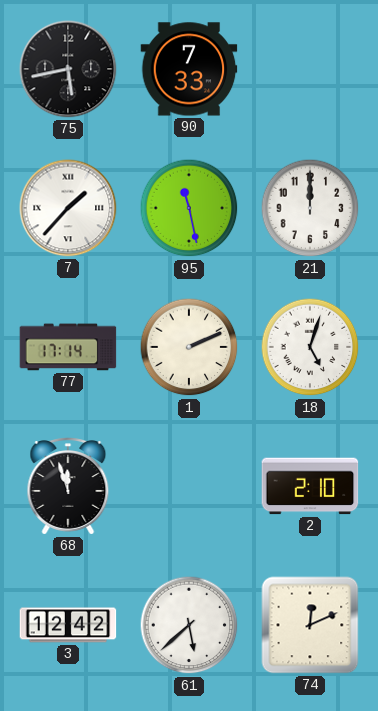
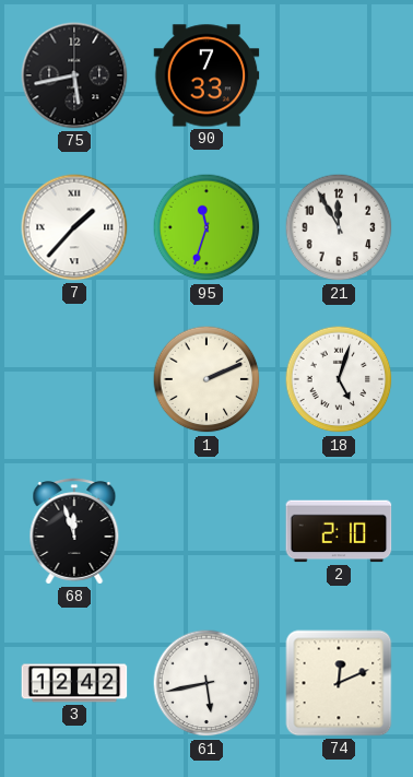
95: 11:28 -> 11:33 (206, 227)
21: 12:00 -> 11:55 (339, 227)
77: 17:14 -> none (68, 347)
61: 5:38 -> 5:43 (206, 683)
